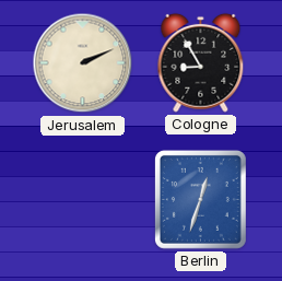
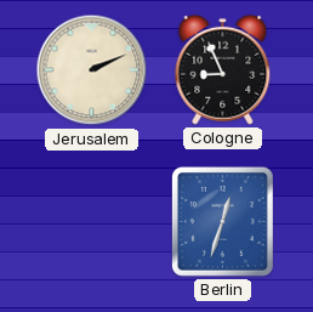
Cologne: 8:55 -> 8:56 (223, 69)
